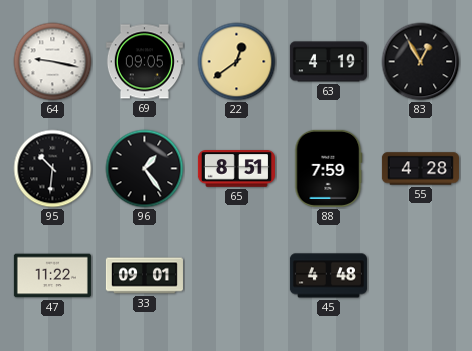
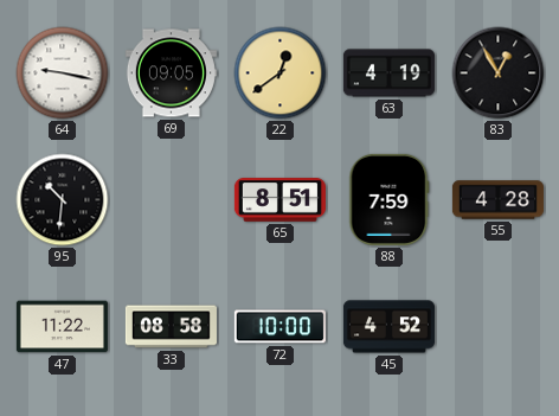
96: 1:24 -> none (145, 169)
33: 09:01 -> 08:58 (171, 327)
72: none -> 10:00 (279, 327)
45: 4:48 -> 4:52 (388, 327)
